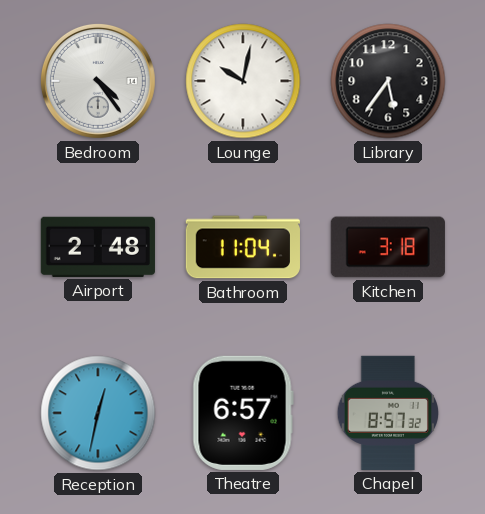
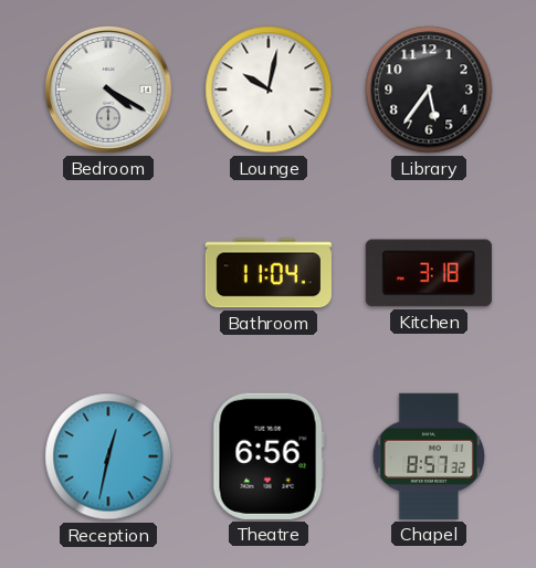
Bedroom: 4:24 -> 4:20 (108, 90)
Airport: 2:48 -> none (98, 247)
Theatre: 6:57 -> 6:56 (269, 456)
